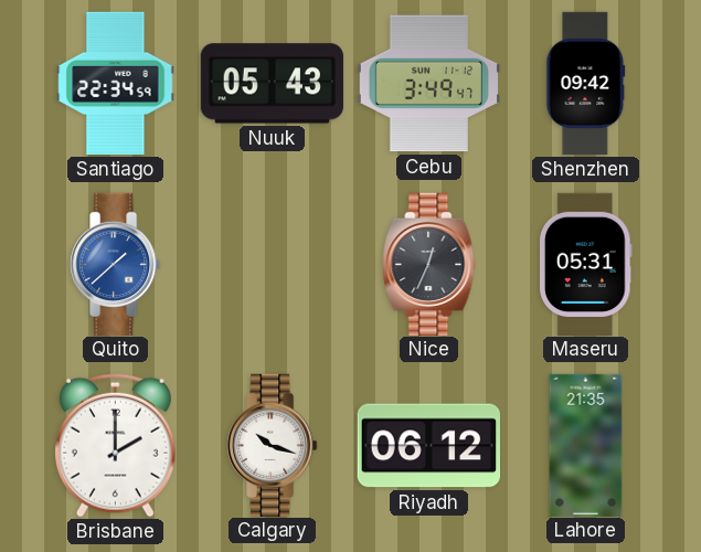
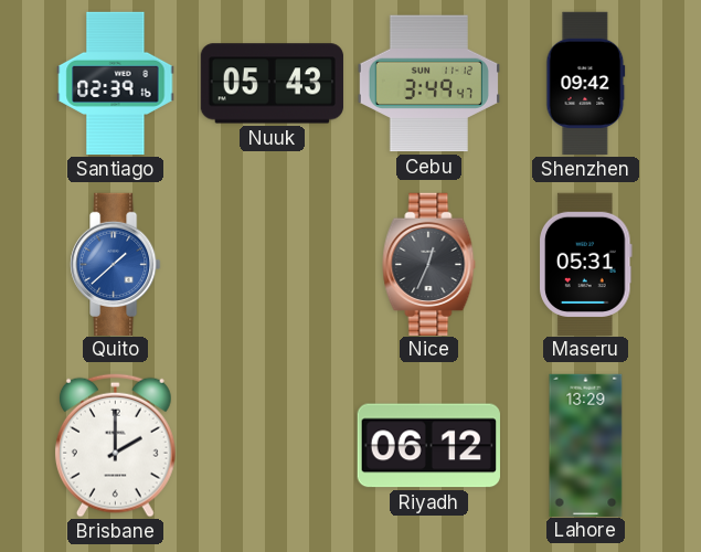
Santiago: 22:34 -> 02:39 (116, 84)
Calgary: 10:18 -> none (273, 445)
Lahore: 21:35 -> 13:29 (586, 445)
